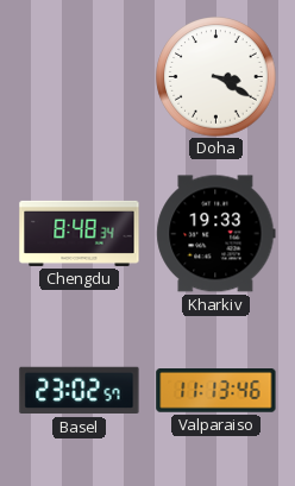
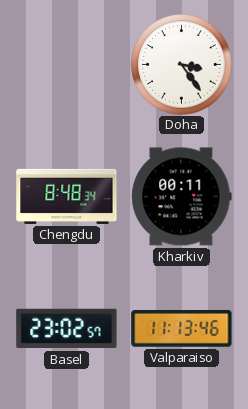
Doha: 3:20 -> 3:24 (182, 65)
Kharkiv: 19:33 -> 00:11 (182, 197)
